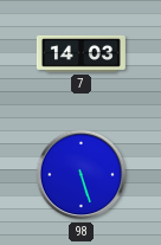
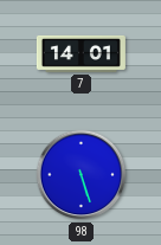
7: 14:03 -> 14:01 (80, 53)
